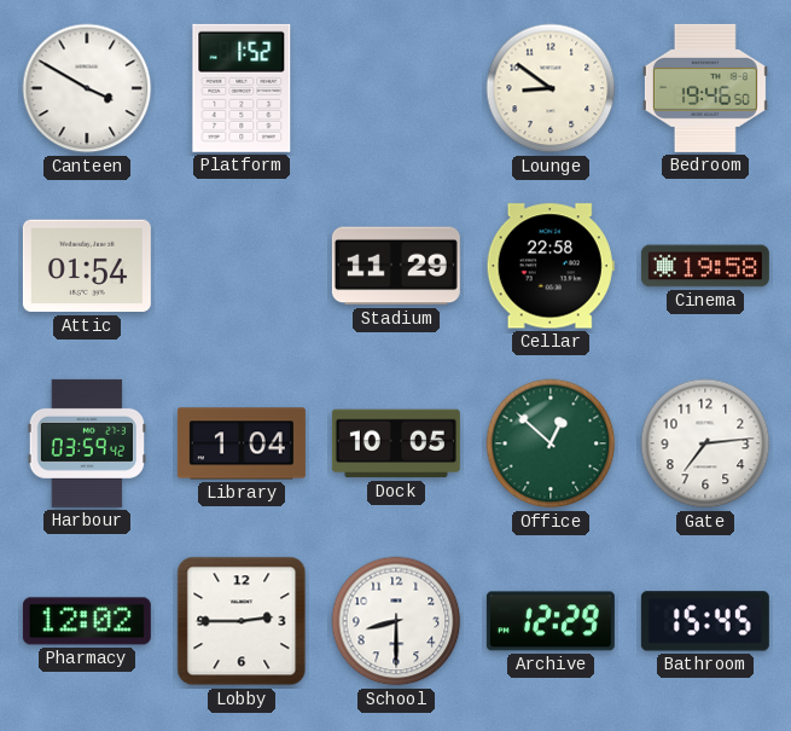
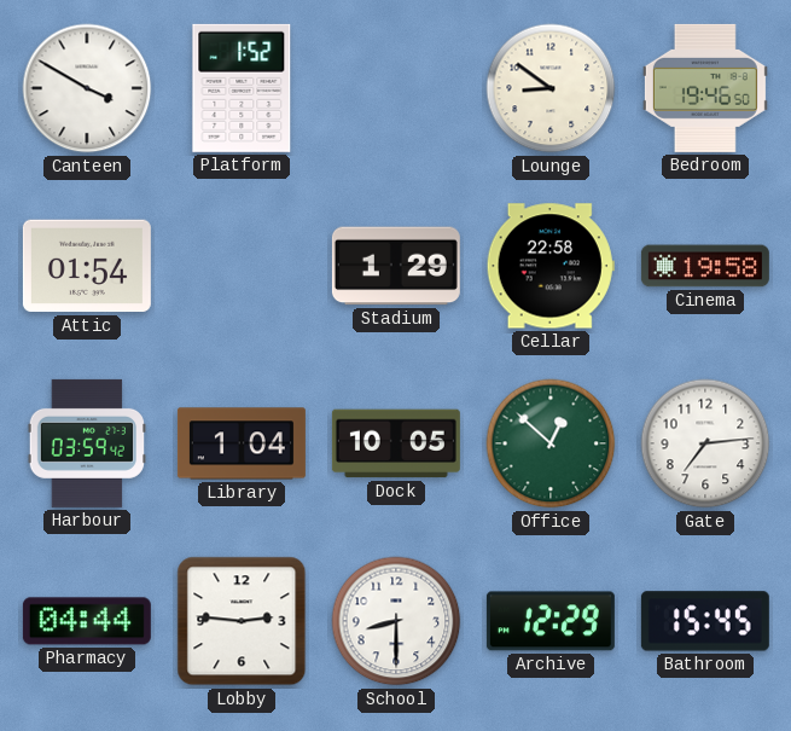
Stadium: 11:29 -> 1:29 (396, 266)
Pharmacy: 12:02 -> 04:44 (87, 621)
Lobby: 2:45 -> 2:46 (242, 621)
